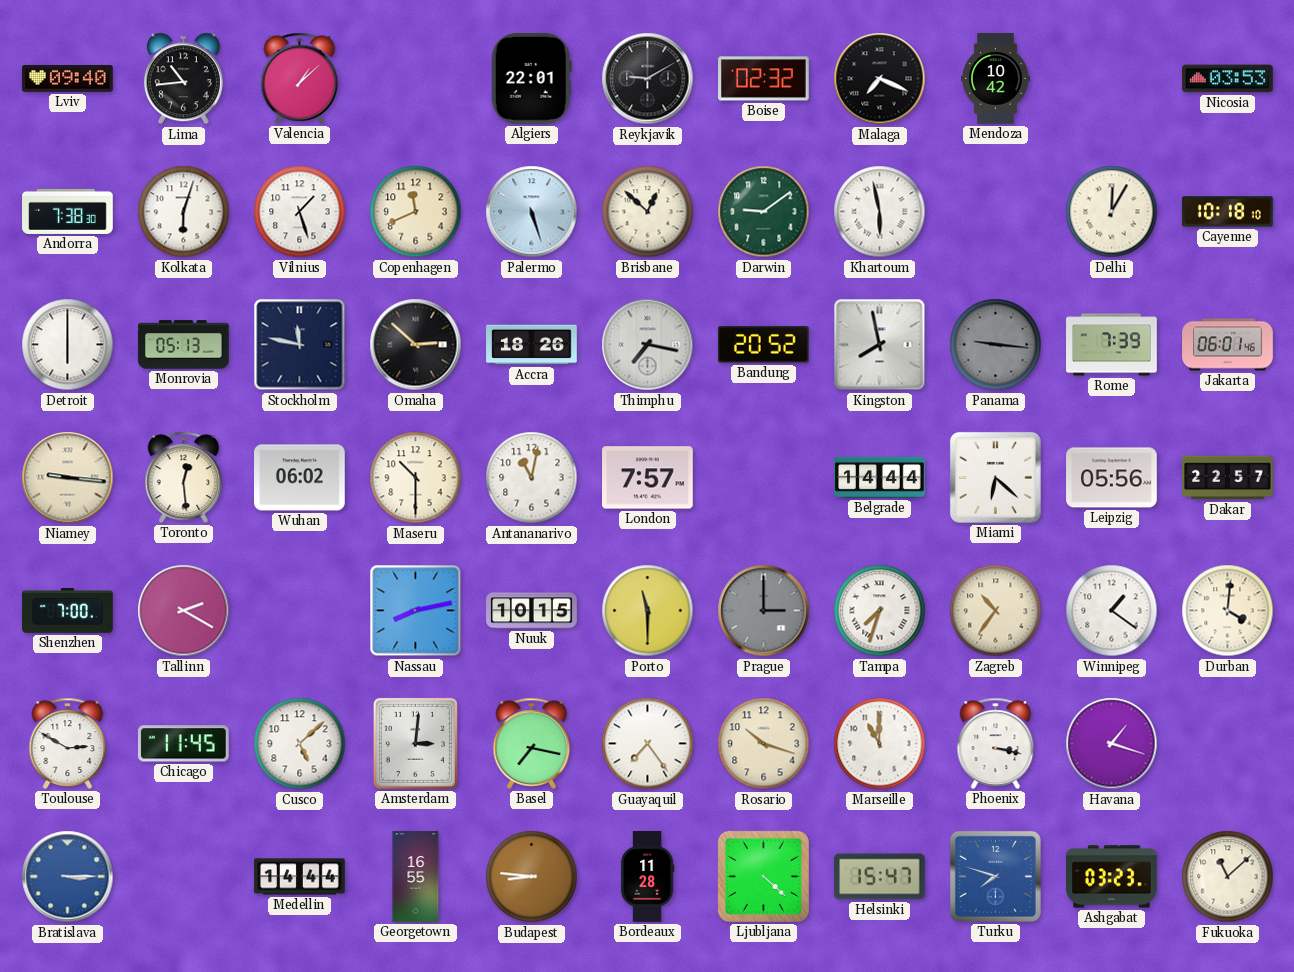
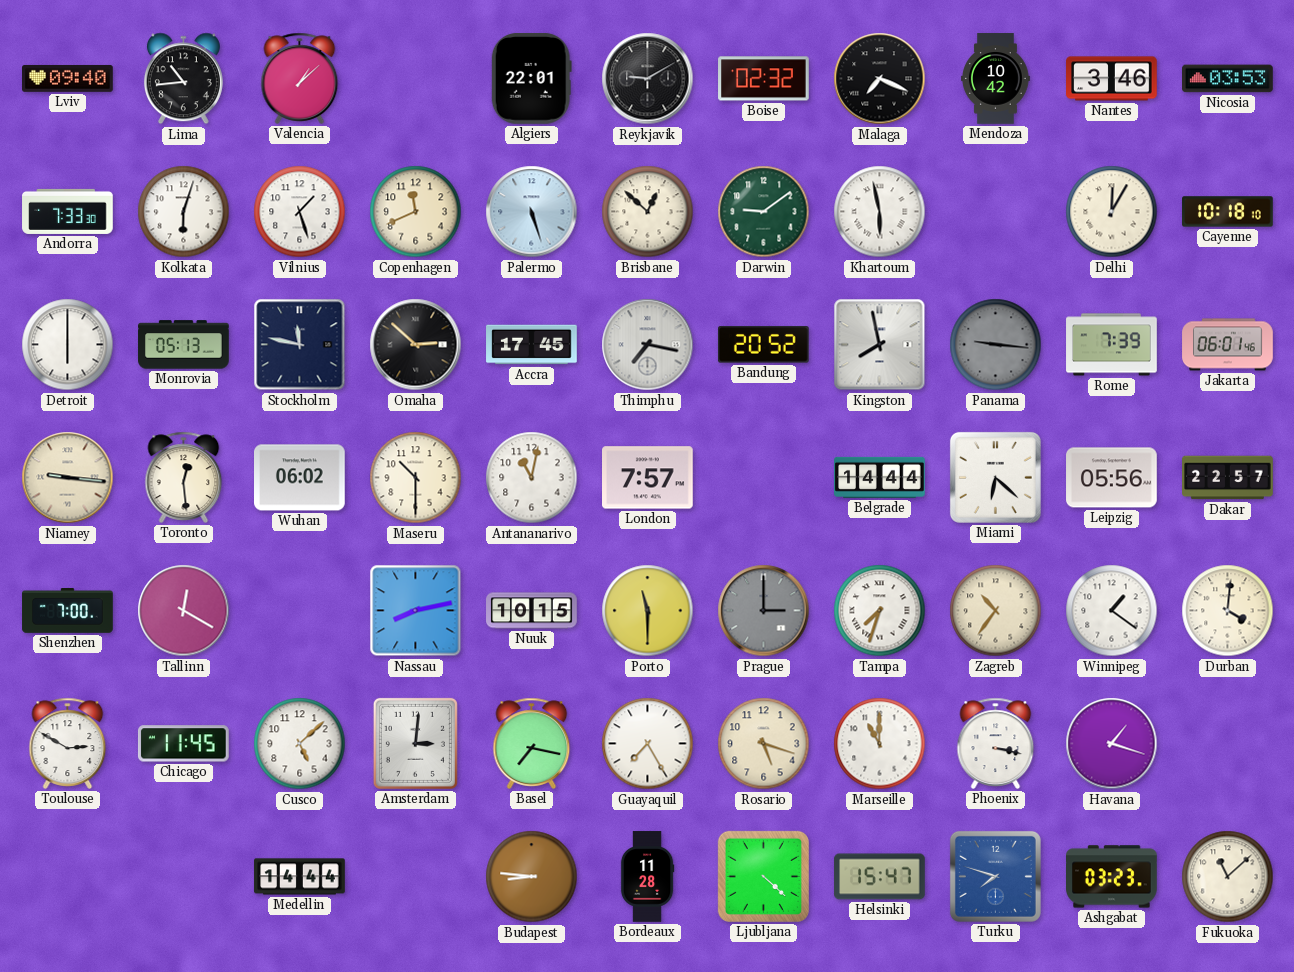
Nantes: none -> 3:46 (1112, 79)
Andorra: 7:38 -> 7:33 (68, 211)
Accra: 18:26 -> 17:45 (532, 345)
Tallinn: 2:20 -> 12:20 (184, 611)
Guayaquil: 7:24 -> 7:25 (648, 744)
Rosario: 10:18 -> 5:18 (764, 744)
Bratislava: 3:15 -> none (68, 877)
Georgetown: 16:55 -> none (416, 877)
